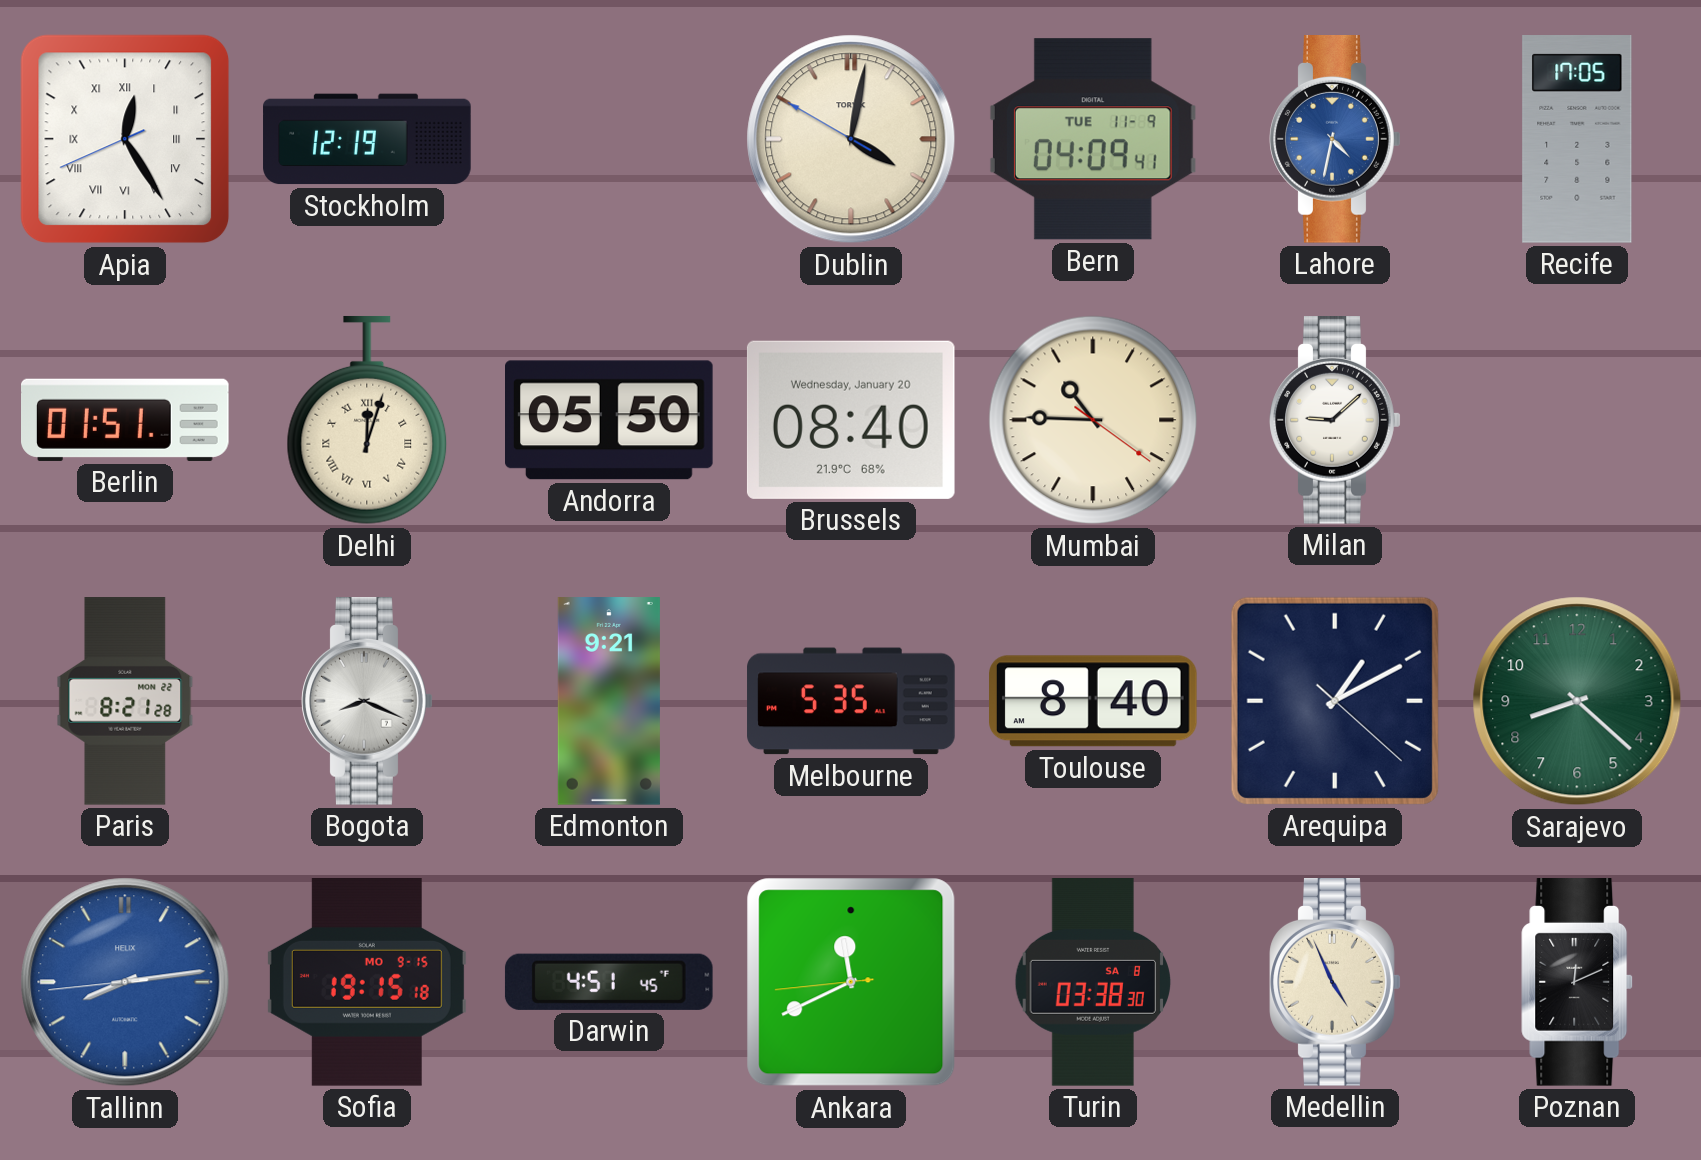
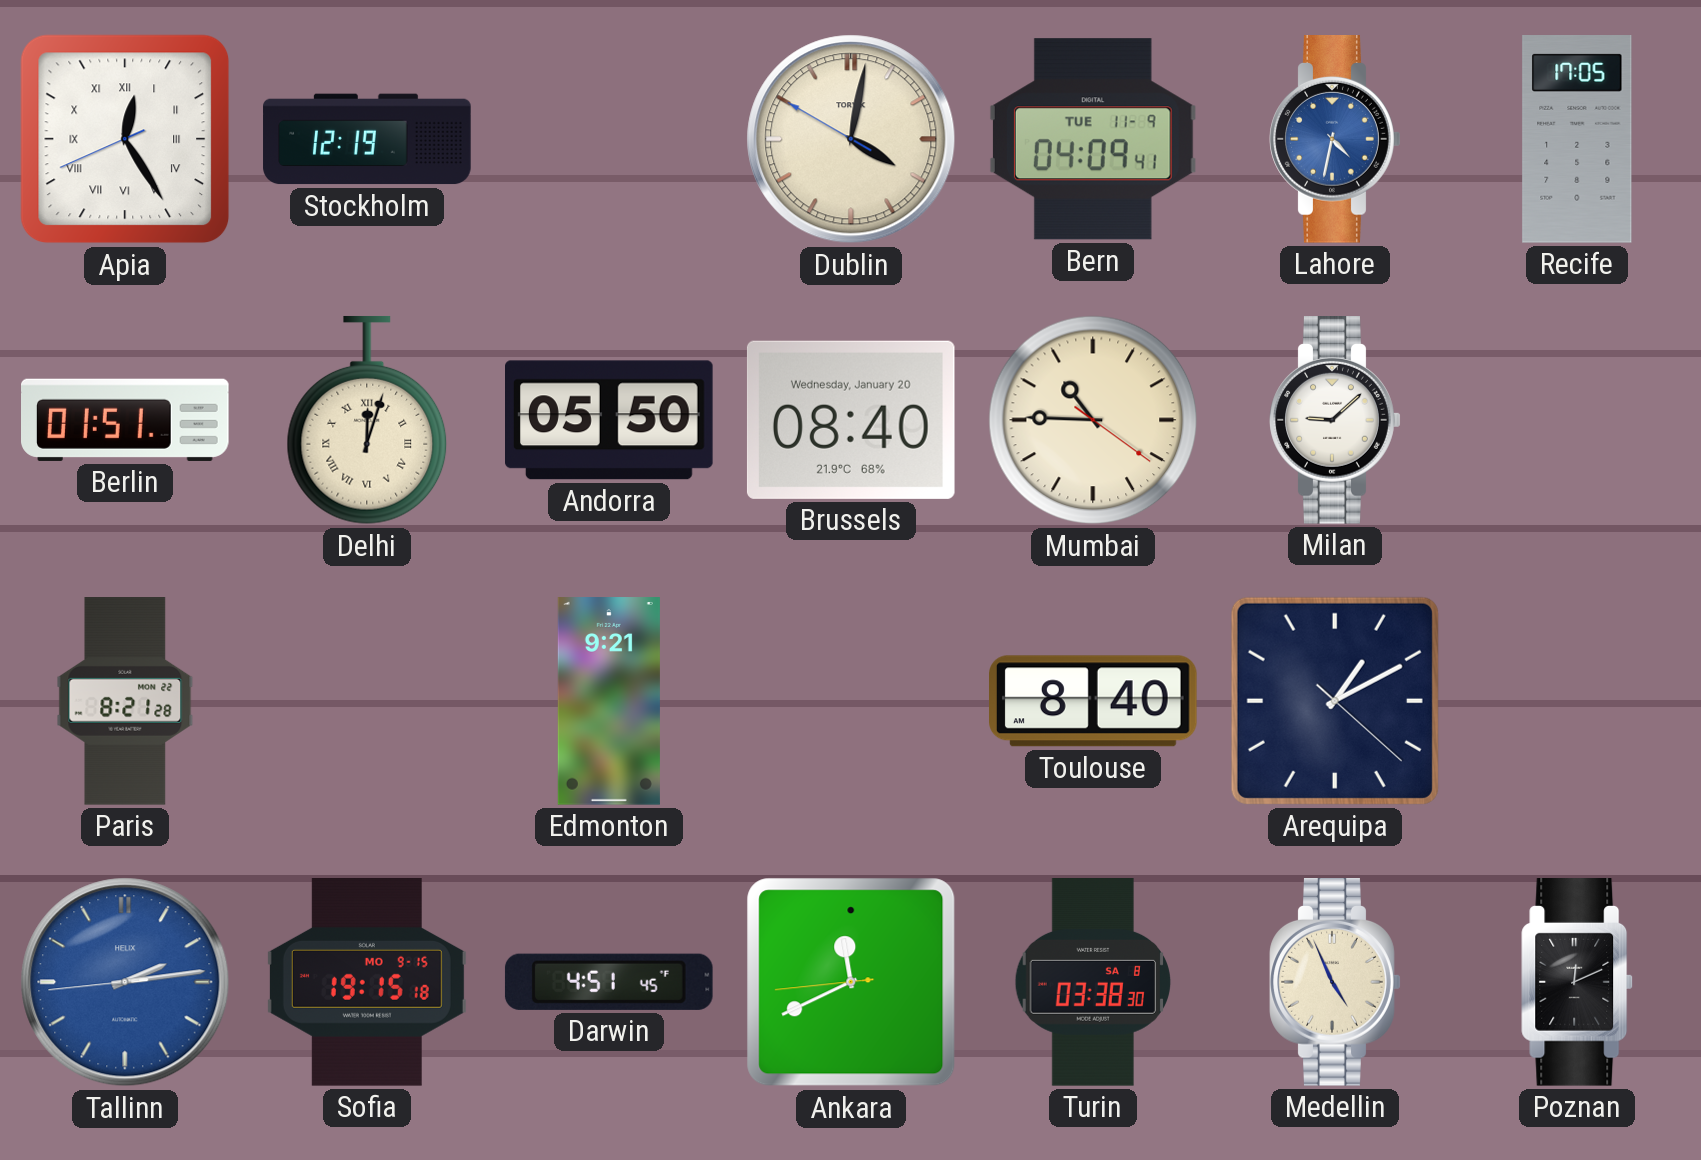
Bogota: 8:19 -> none (367, 702)
Melbourne: 5:35 -> none (851, 701)
Sarajevo: 8:22 -> none (1577, 701)
Tallinn: 8:13 -> 2:13 (125, 982)
